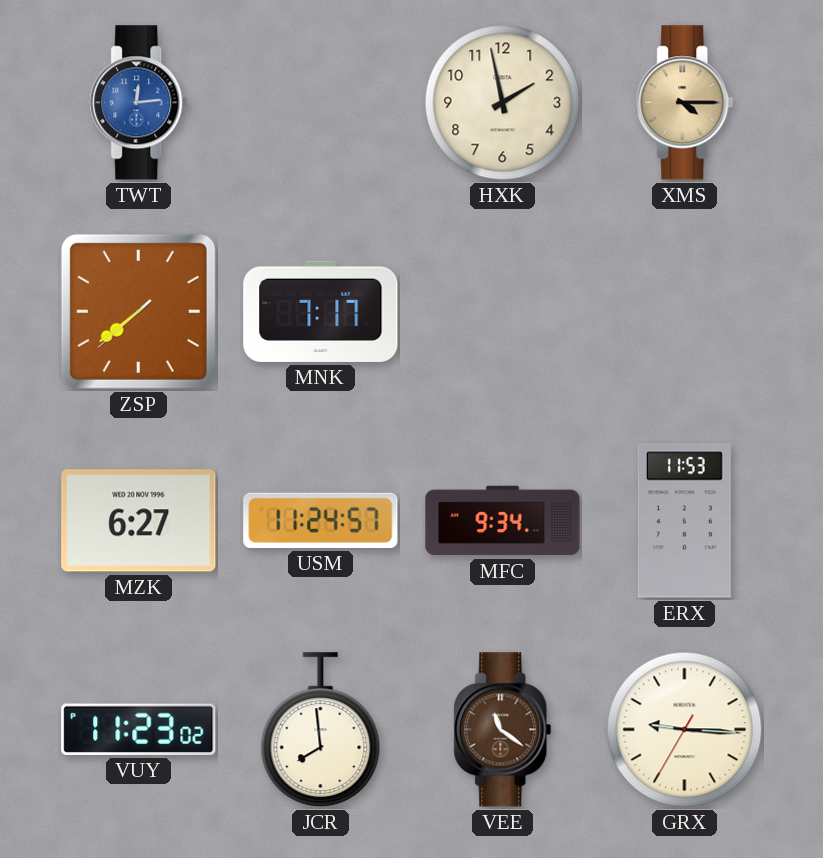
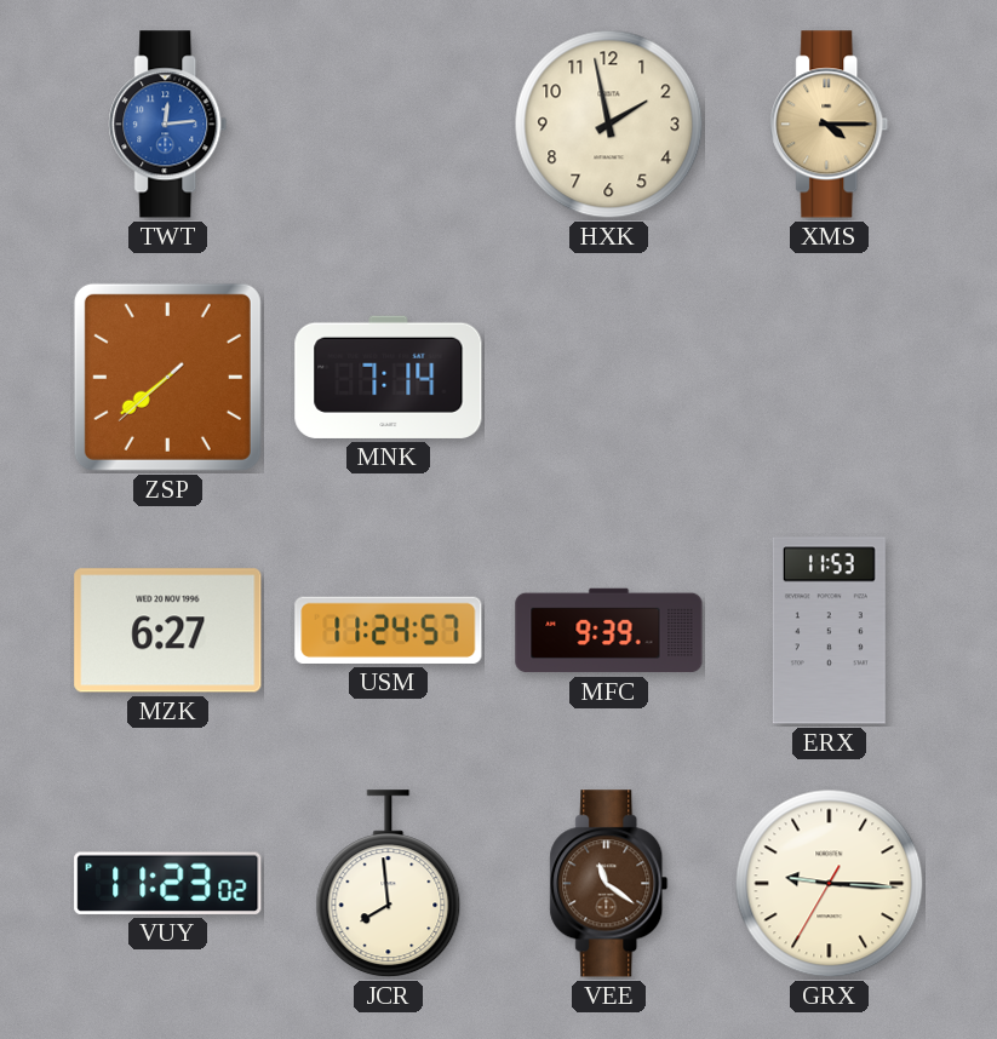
MNK: 7:17 -> 7:14 (389, 377)
MFC: 9:34 -> 9:39 (609, 631)
